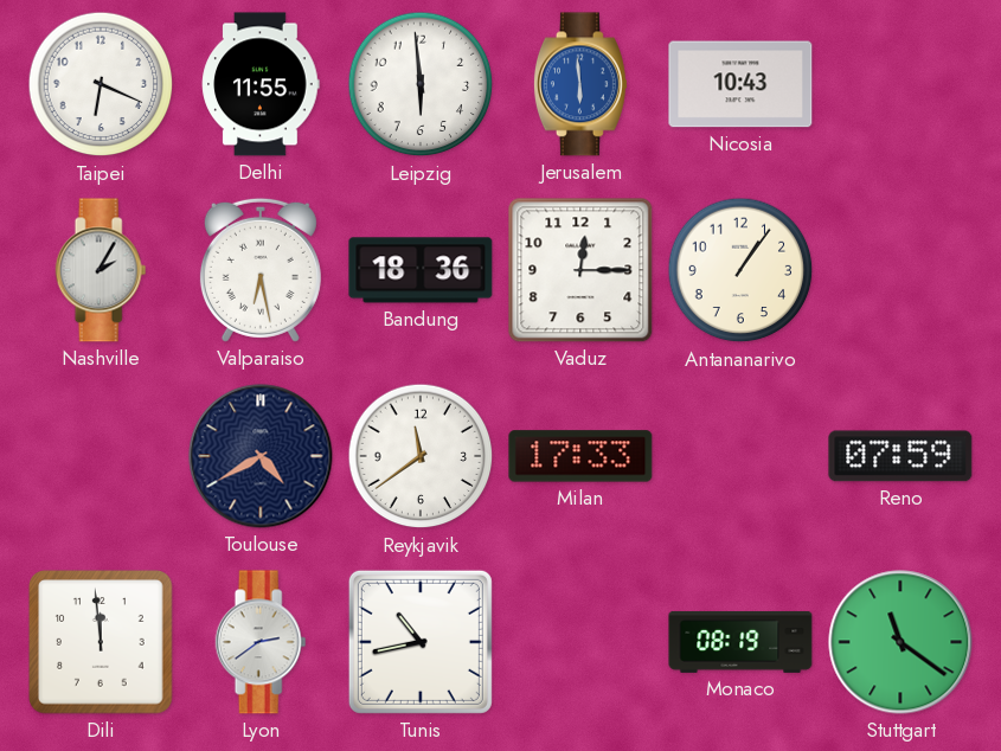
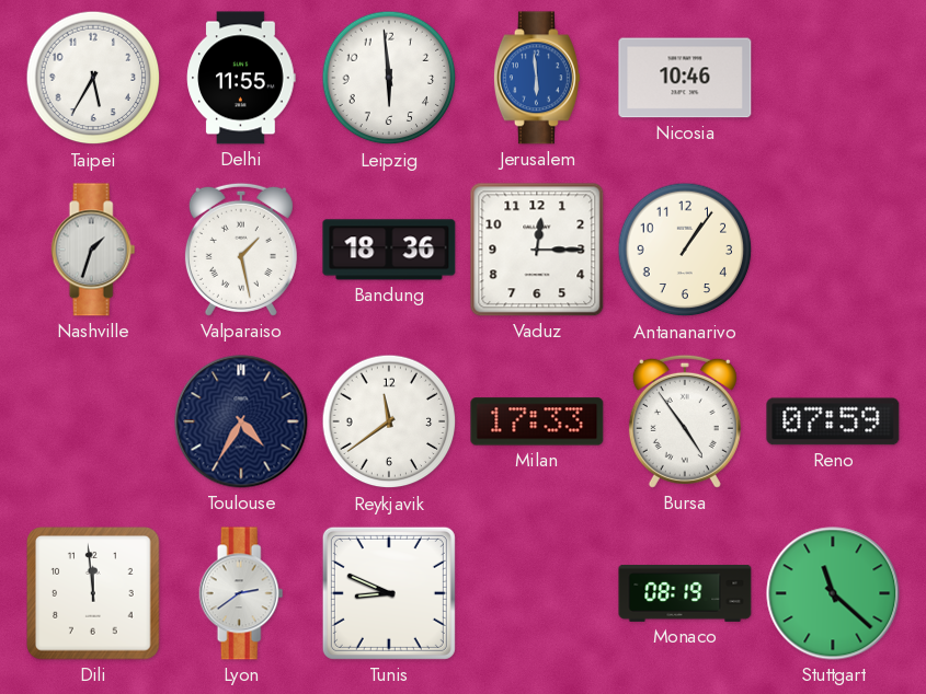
Taipei: 6:19 -> 5:35 (93, 78)
Nicosia: 10:43 -> 10:46 (685, 78)
Nashville: 2:05 -> 1:33 (93, 250)
Valparaiso: 6:28 -> 1:28 (241, 250)
Toulouse: 4:40 -> 4:35 (241, 421)
Bursa: none -> 4:54 (685, 421)
Tunis: 10:43 -> 8:49 (389, 593)
Stuttgart: 11:21 -> 11:22 (833, 593)
